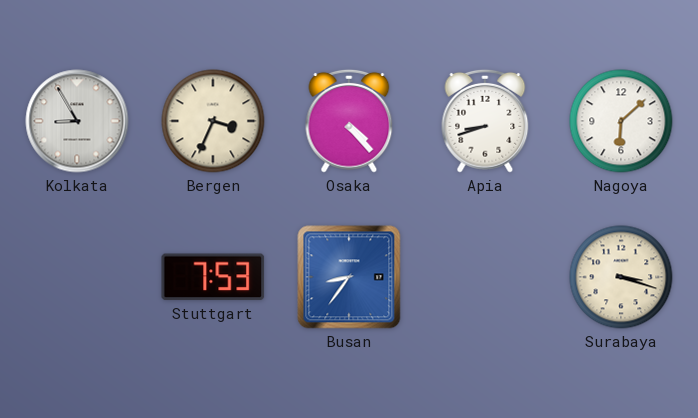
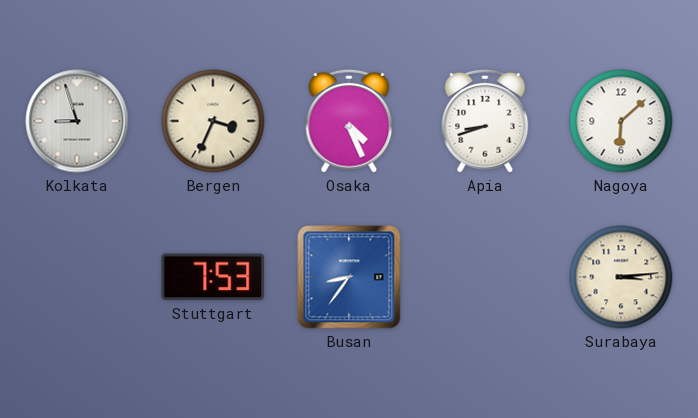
Kolkata: 8:55 -> 8:57 (77, 121)
Osaka: 4:23 -> 4:26 (349, 121)
Surabaya: 3:18 -> 3:14 (621, 277)
